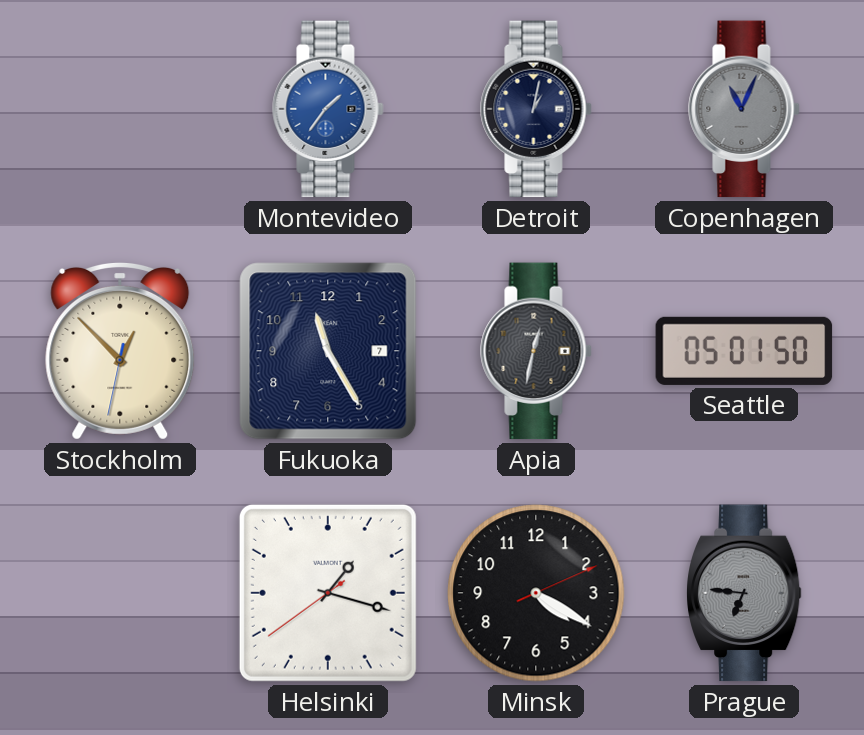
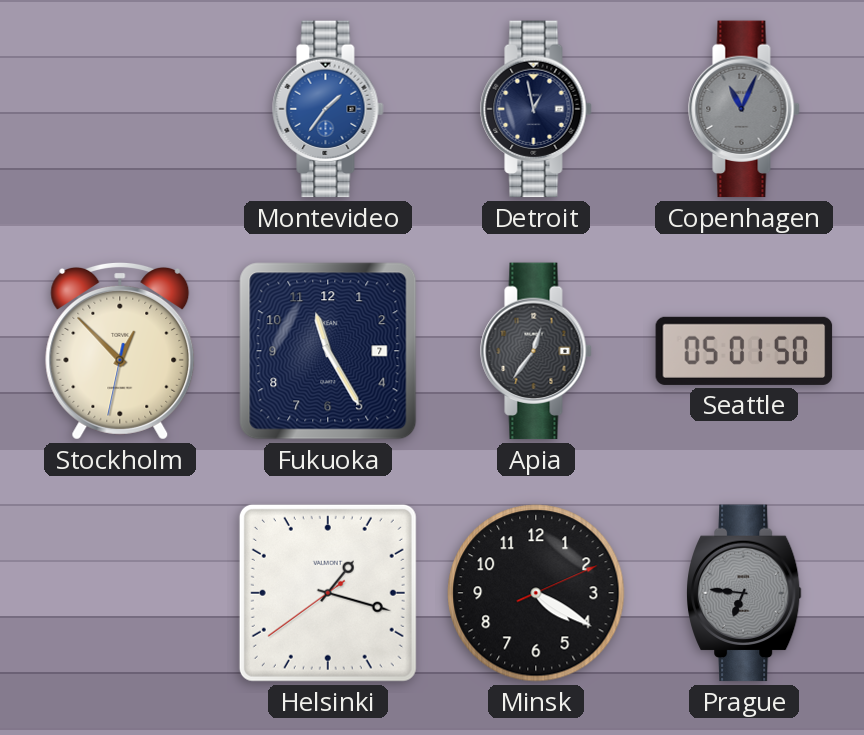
Detroit: 1:02 -> 12:58 (536, 109)
Apia: 12:32 -> 12:36 (536, 351)
